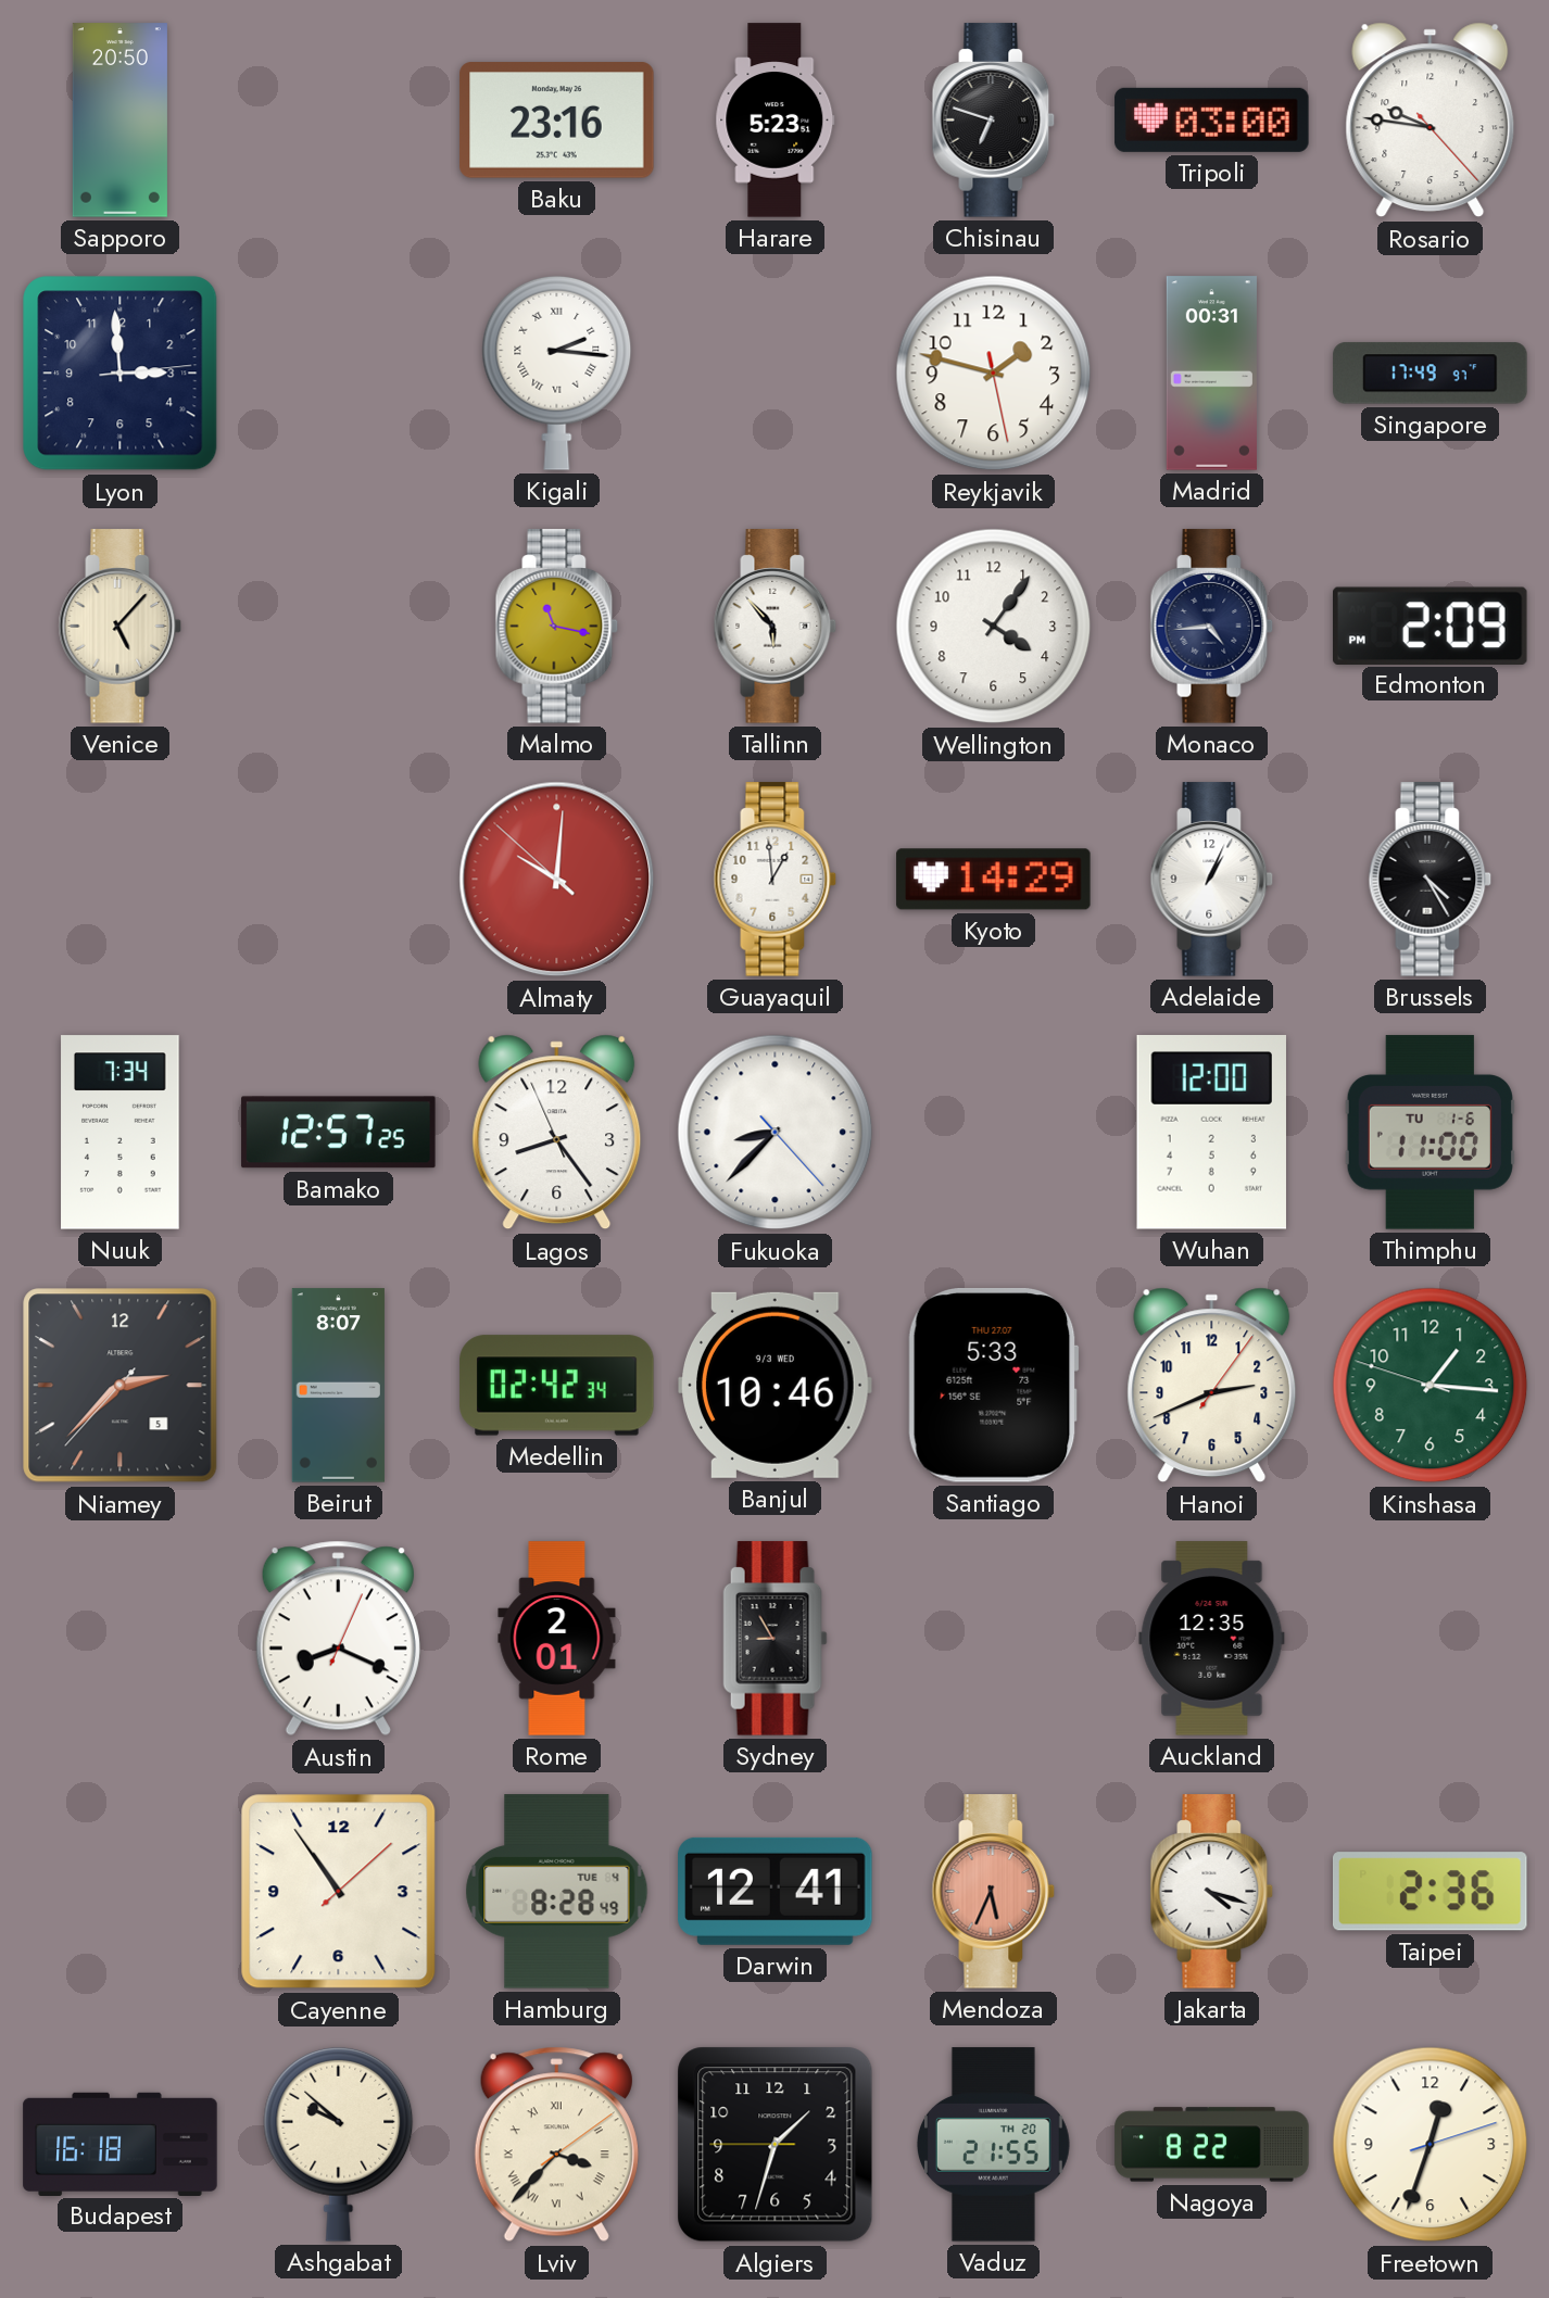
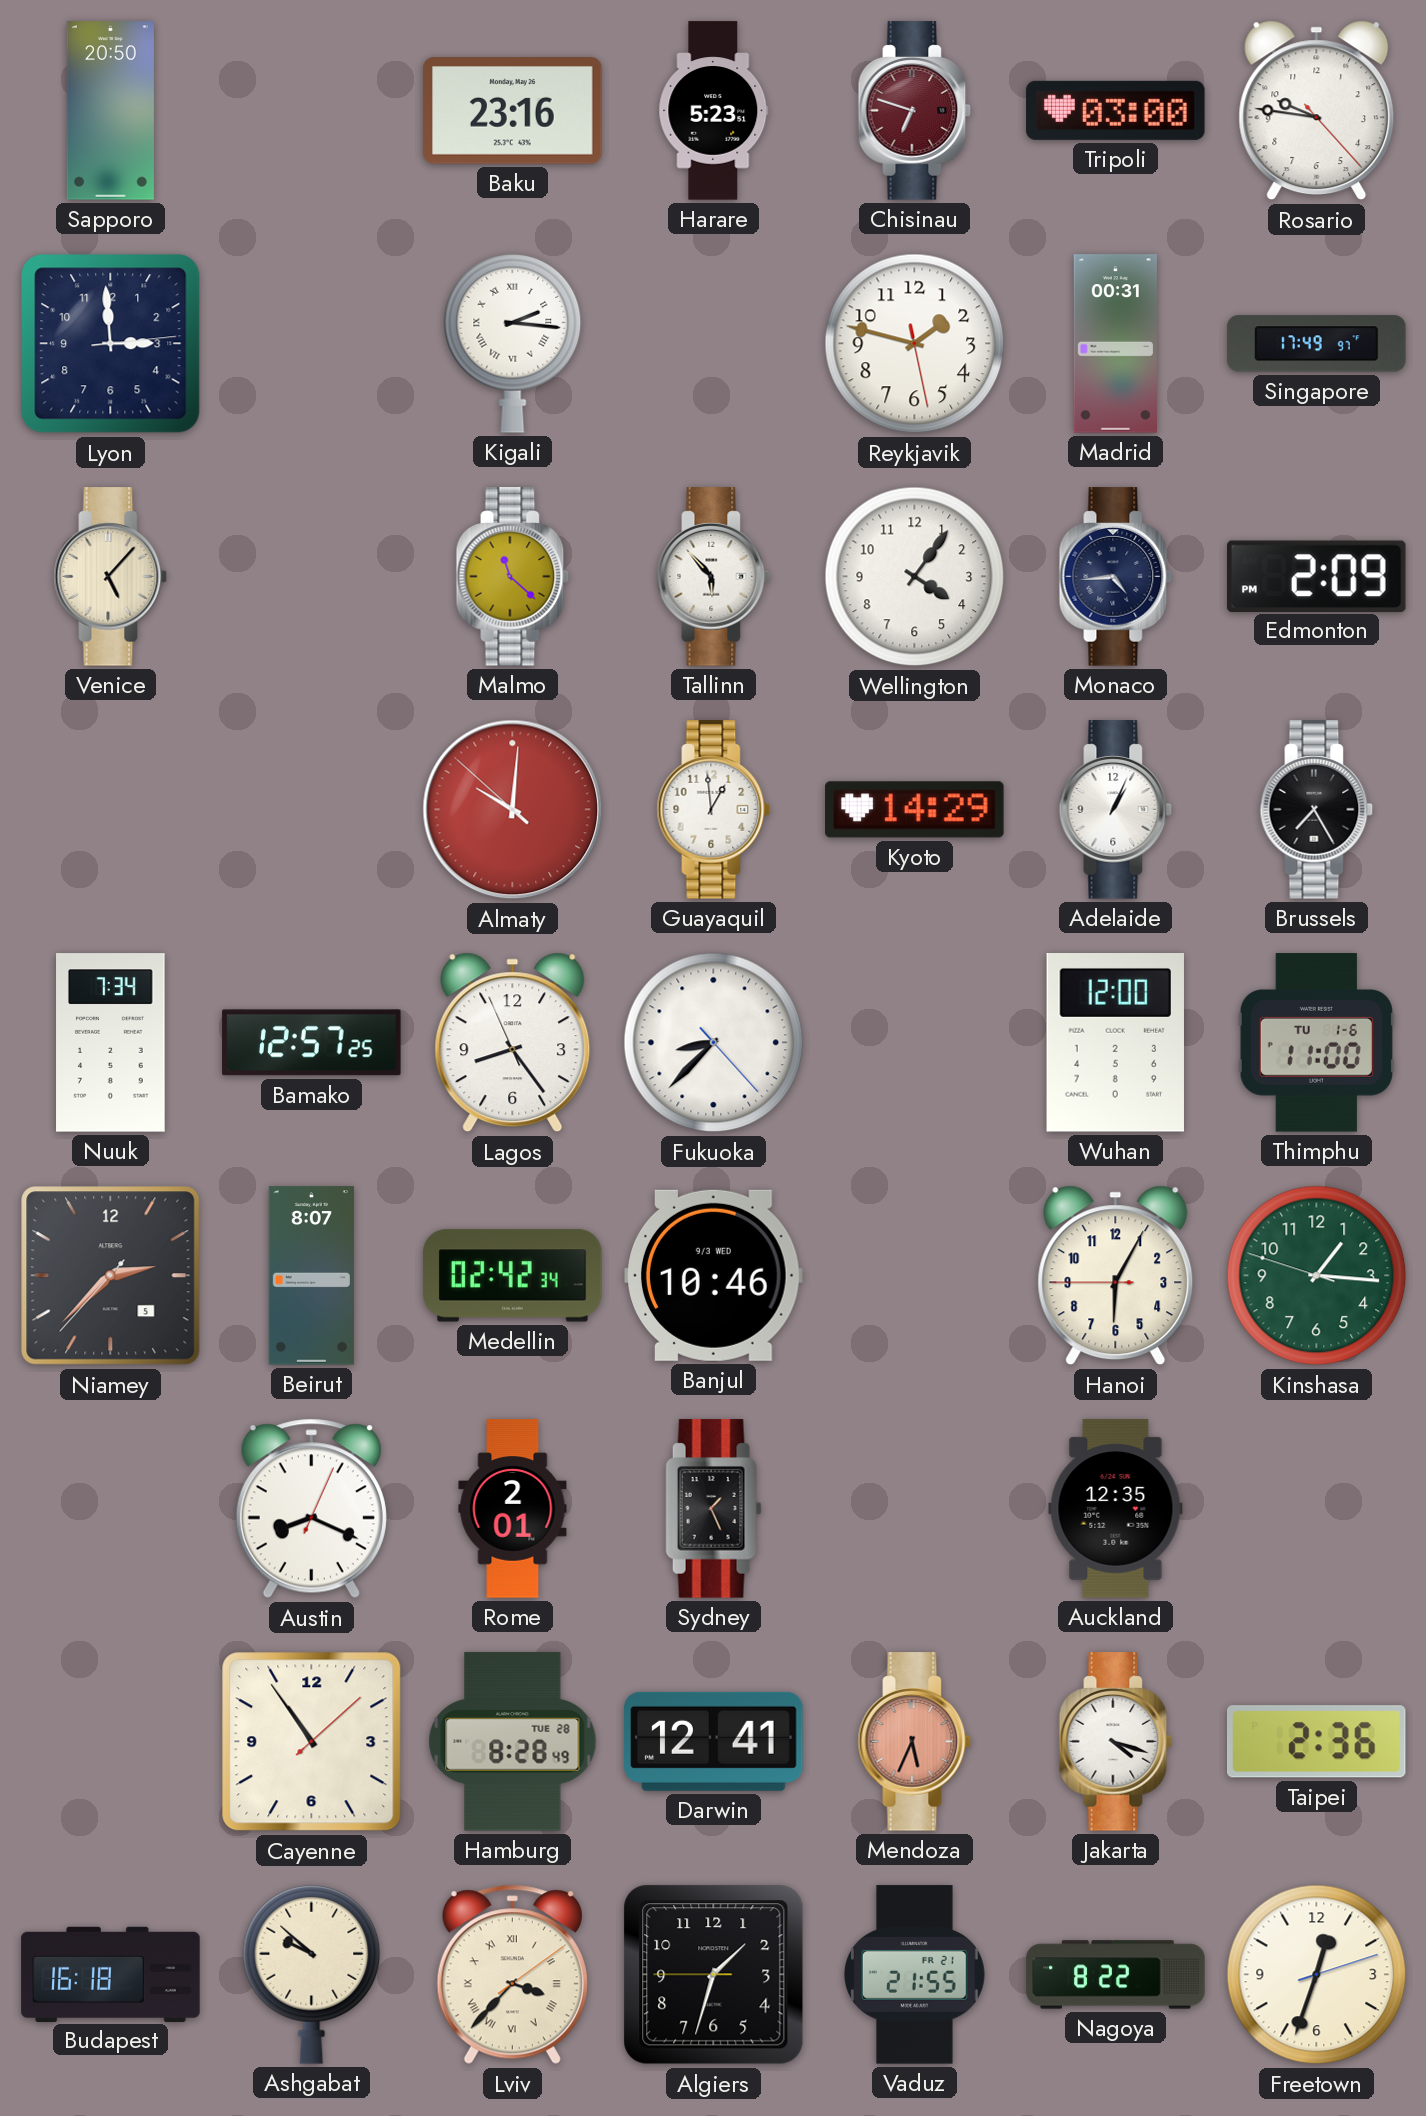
Chisinau dial: black -> burgundy (915, 111)
Malmo: 11:17 -> 11:22 (513, 577)
Brussels: 4:25 -> 7:25 (1317, 810)
Santiago: 5:33 -> none (993, 1385)
Hanoi: 2:41 -> 6:04 (1116, 1276)
Sydney: 8:55 -> 1:26 (714, 1509)
Hamburg date: TUE 4 -> TUE 28 (513, 1742)
Vaduz date: TH 20 -> FR 21 (914, 1975)
